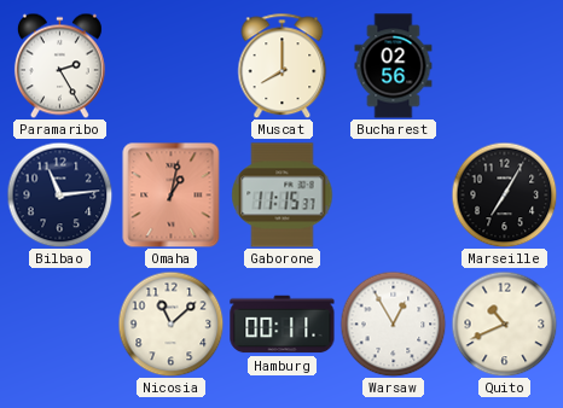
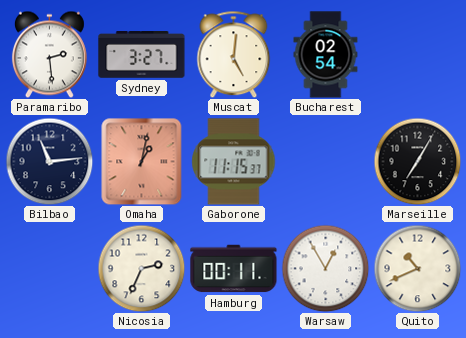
Paramaribo: 2:25 -> 2:29 (49, 54)
Sydney: none -> 3:27 (142, 55)
Muscat: 8:00 -> 5:01 (234, 54)
Bucharest: 02:56 -> 02:54 (326, 55)
Nicosia: 11:08 -> 2:34 (141, 268)
